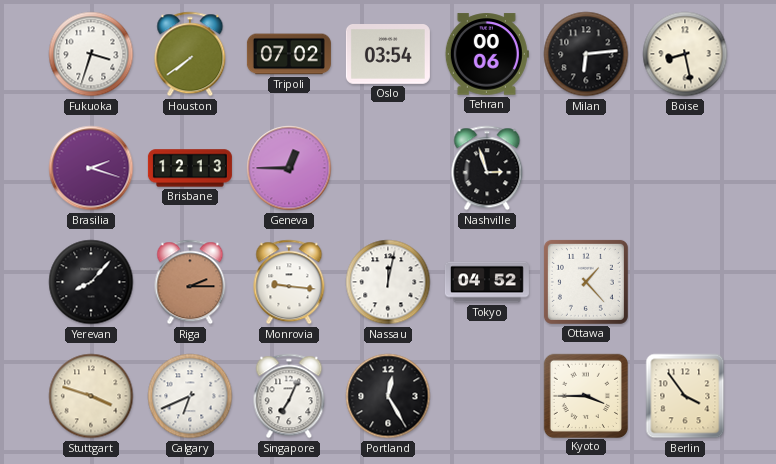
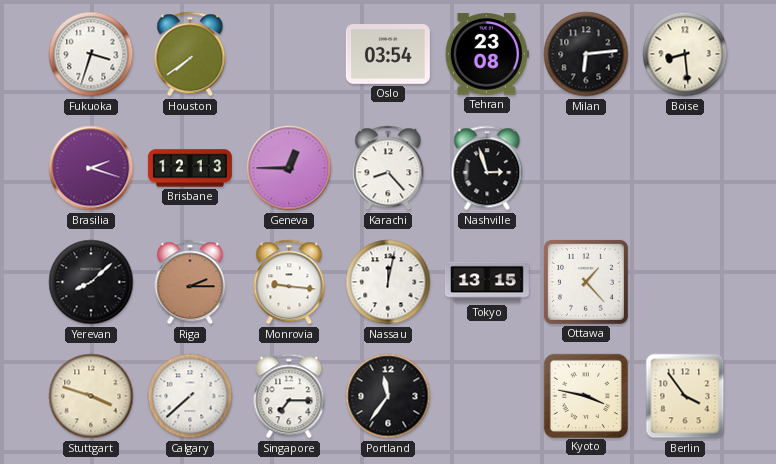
Tripoli: 07:02 -> none (289, 54)
Tehran: 00:06 -> 23:08 (487, 54)
Boise: 8:28 -> 8:29 (685, 54)
Karachi: none -> 8:23 (388, 168)
Yerevan: 8:07 -> 8:08 (91, 282)
Tokyo: 04:52 -> 13:15 (487, 282)
Calgary: 6:41 -> 7:38 (190, 396)
Singapore: 7:04 -> 7:15 (289, 396)
Portland: 12:25 -> 11:36 (388, 396)
Kyoto: 3:45 -> 3:47 (585, 395)
